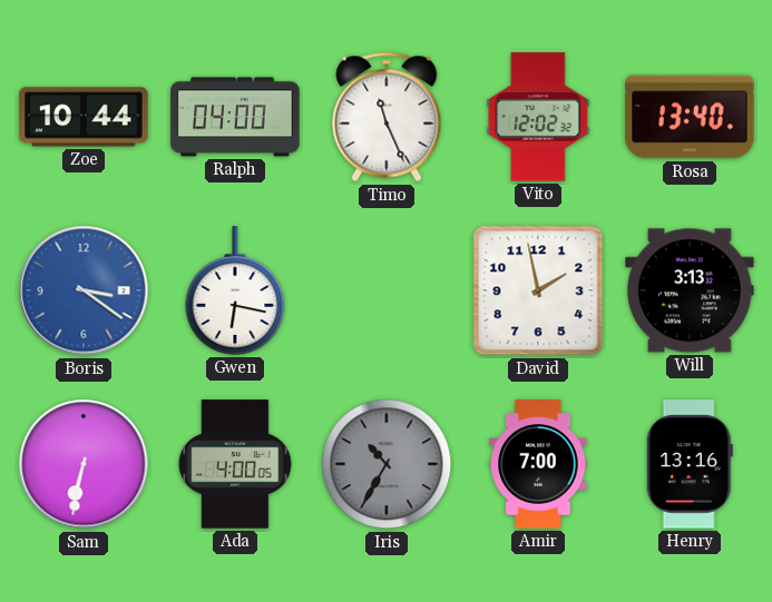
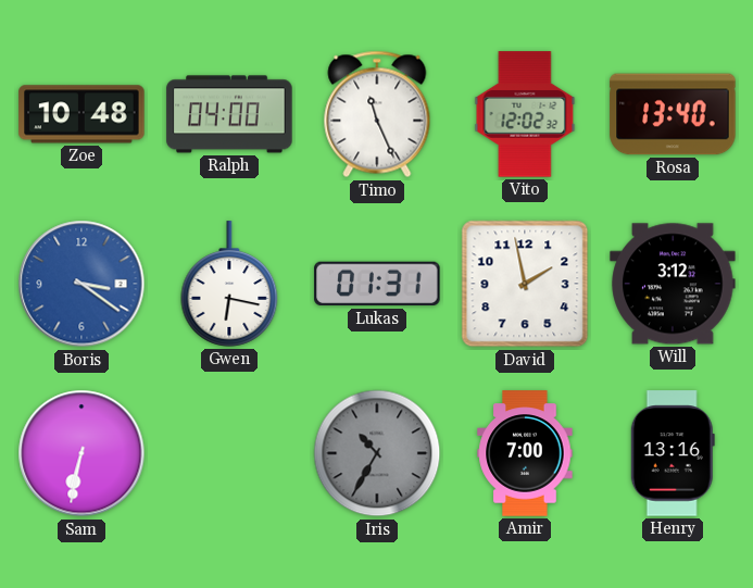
Zoe: 10:44 -> 10:48 (81, 114)
Lukas: none -> 01:31 (377, 284)
Will: 3:13 -> 3:12 (673, 284)
Ada: 4:00 -> none (235, 464)
